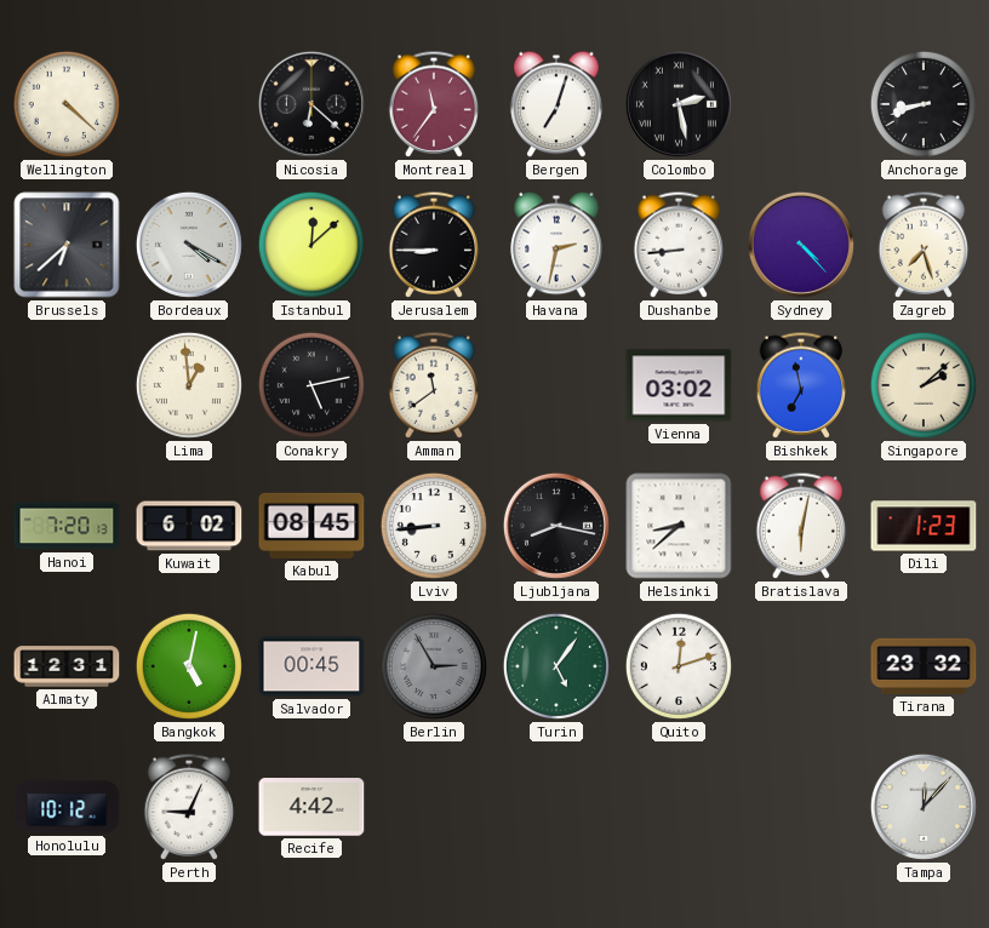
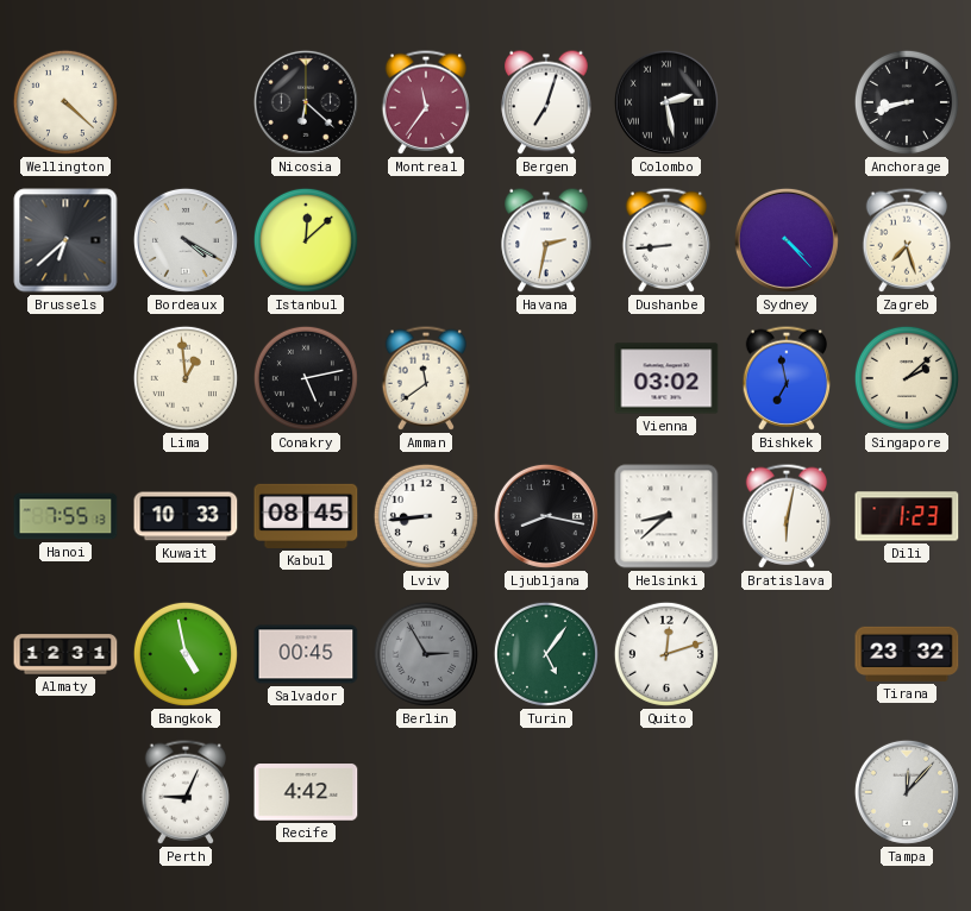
Jerusalem: 8:45 -> none (434, 245)
Hanoi: 7:20 -> 7:55 (65, 516)
Kuwait: 6:02 -> 10:33 (186, 516)
Bangkok: 5:02 -> 4:58 (186, 654)
Honolulu: 10:12 -> none (67, 807)
